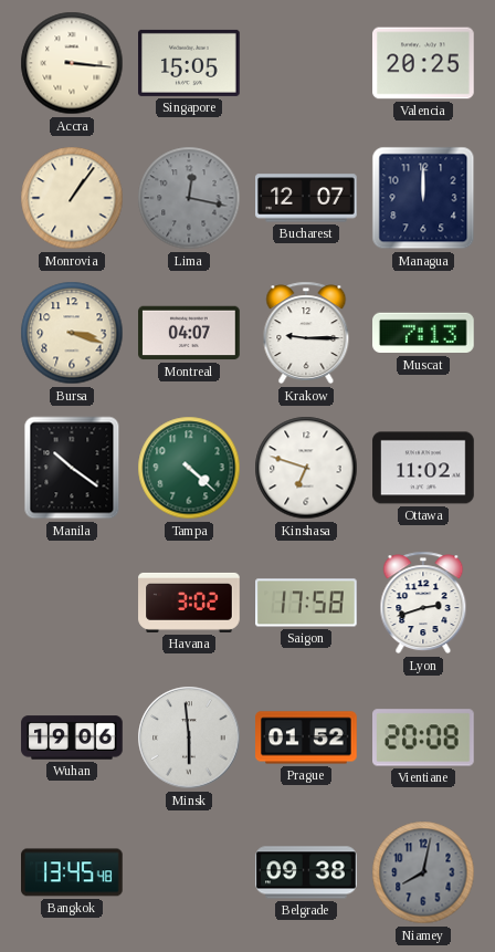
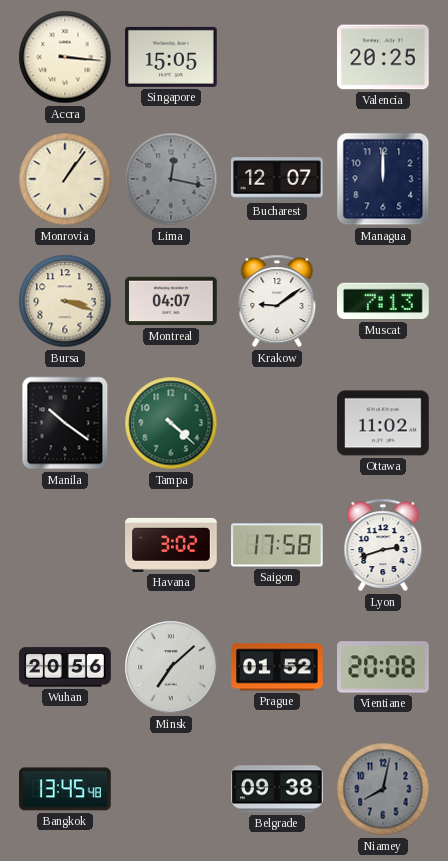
Krakow: 9:15 -> 9:09 (277, 301)
Kinshasa: 6:48 -> none (306, 468)
Wuhan: 19:06 -> 20:56 (65, 667)
Minsk: 5:59 -> 7:08 (171, 667)
